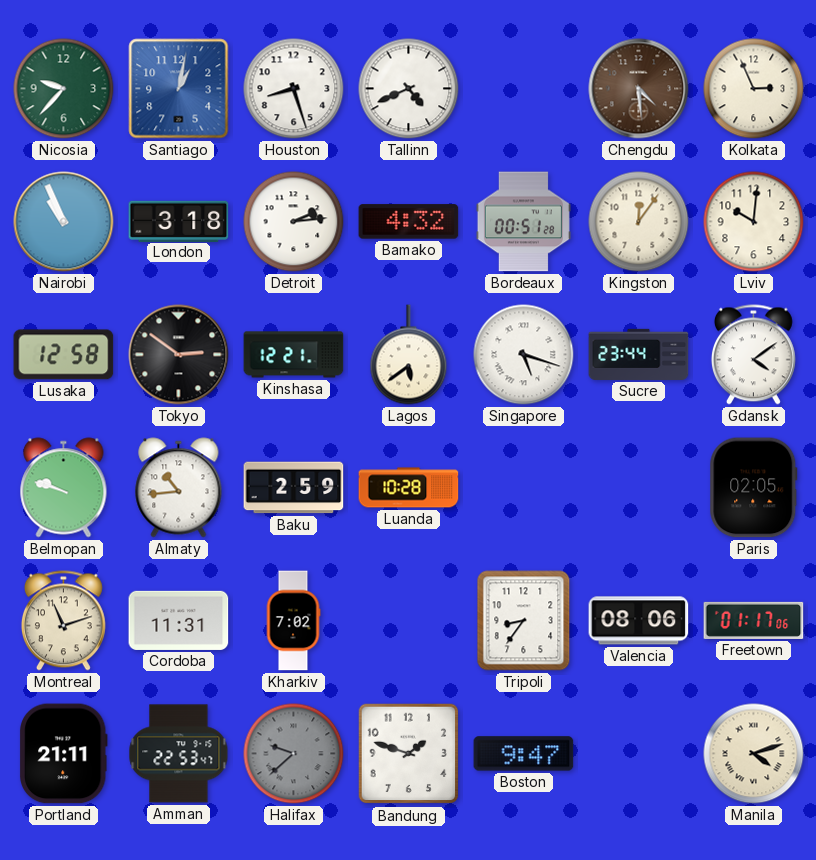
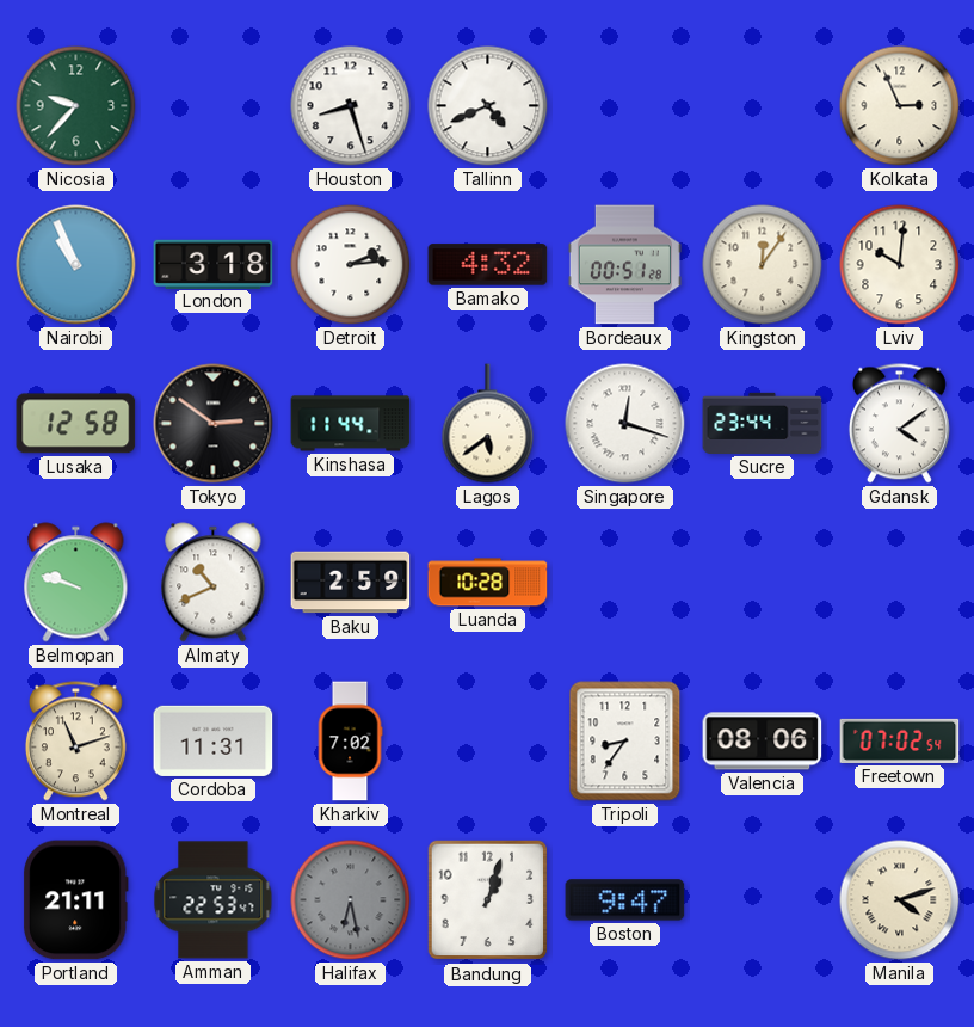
Santiago: 1:02 -> none (179, 89)
Chengdu: 4:29 -> none (639, 89)
Kinshasa: 12:21 -> 11:44 (351, 424)
Singapore: 5:18 -> 12:18 (625, 424)
Almaty: 10:44 -> 10:41 (214, 583)
Paris: 02:05 -> none (754, 488)
Freetown: 01:17 -> 07:02 (900, 740)
Halifax: 9:38 -> 6:28 (351, 900)
Bandung: 1:48 -> 1:03 (488, 900)
